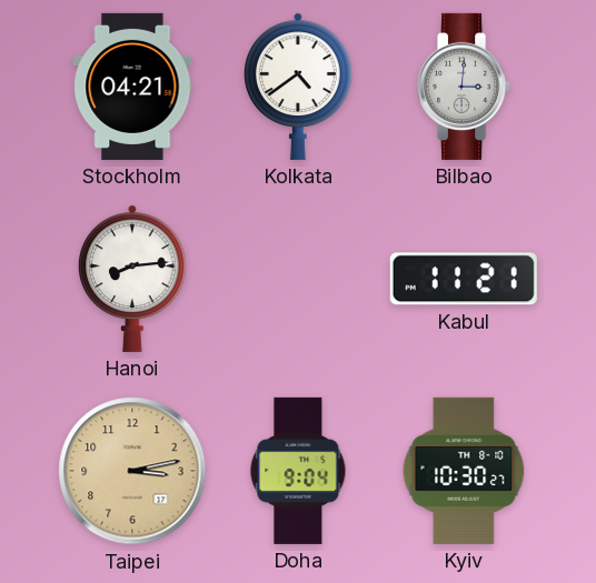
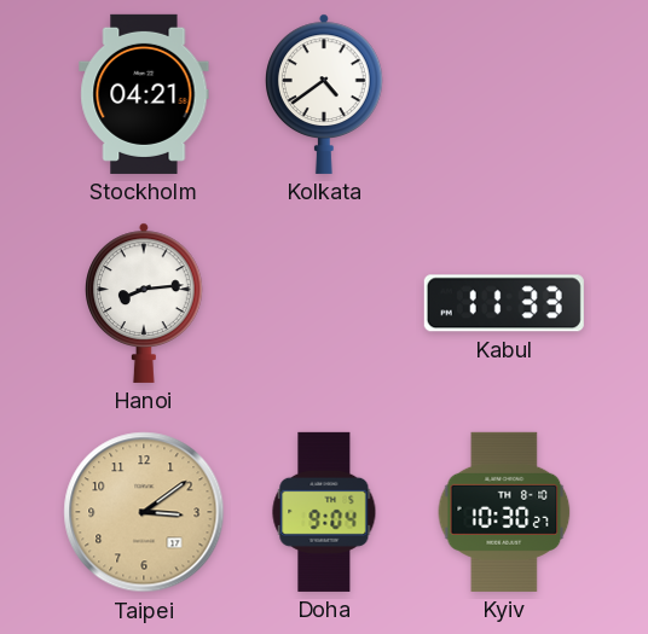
Bilbao: 3:01 -> none (465, 87)
Kabul: 11:21 -> 11:33 (504, 303)
Taipei: 3:13 -> 3:09 (144, 512)
